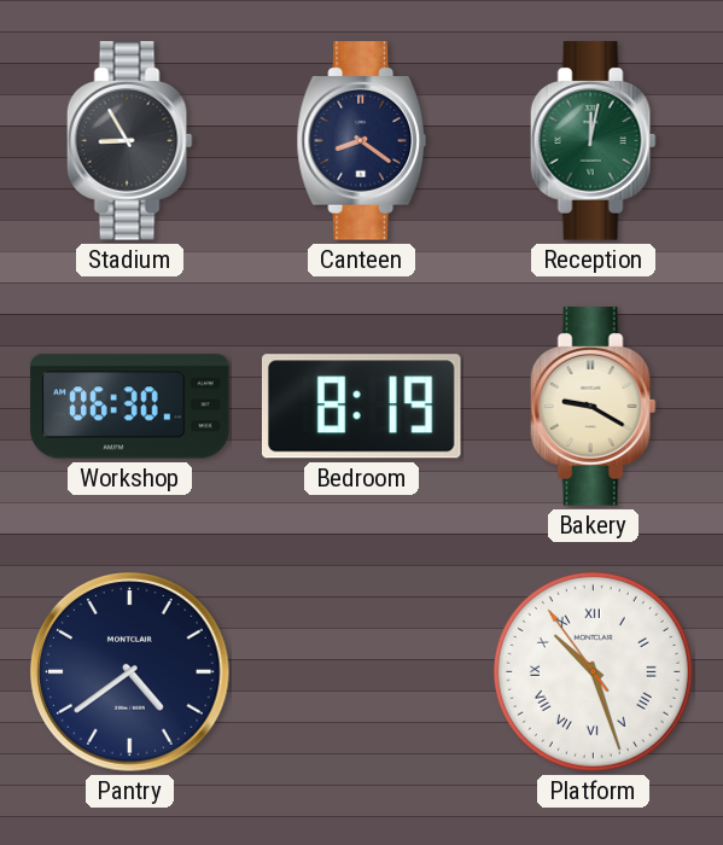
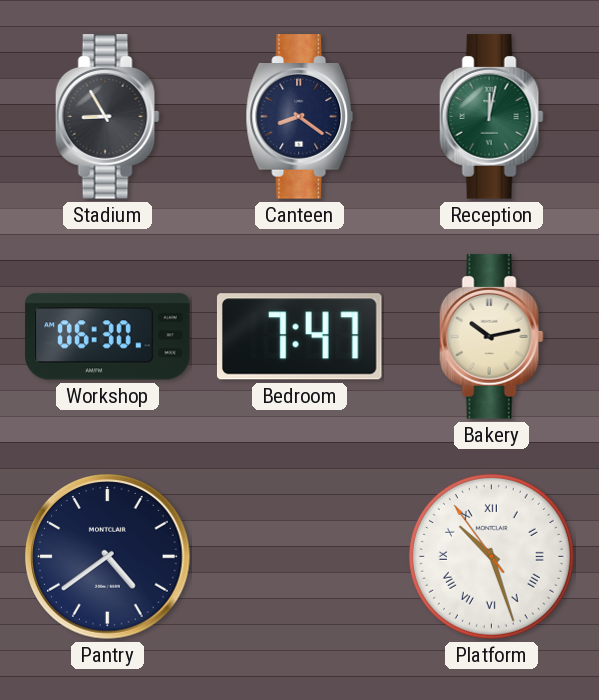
Bedroom: 8:19 -> 7:47 (299, 337)
Bakery: 9:20 -> 10:13 (491, 337)
